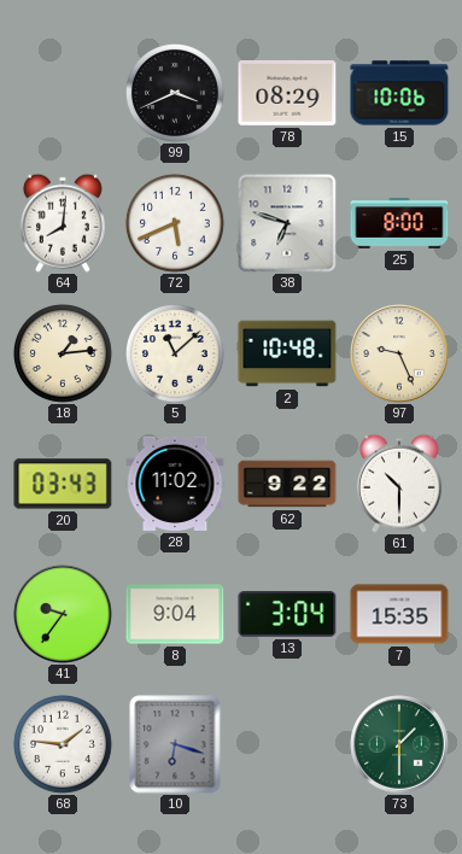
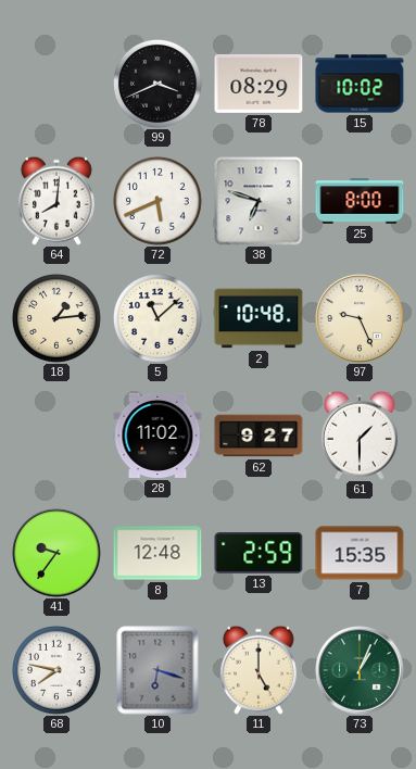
15: 10:06 -> 10:02 (360, 84)
20: 03:43 -> none (63, 484)
62: 9:22 -> 9:27 (259, 436)
61: 10:30 -> 1:30 (360, 436)
8: 9:04 -> 12:48 (157, 553)
13: 3:04 -> 2:59 (259, 554)
68: 1:46 -> 7:47 (56, 670)
11: none -> 5:00 (259, 670)
73: 1:30 -> 1:04 (360, 670)
